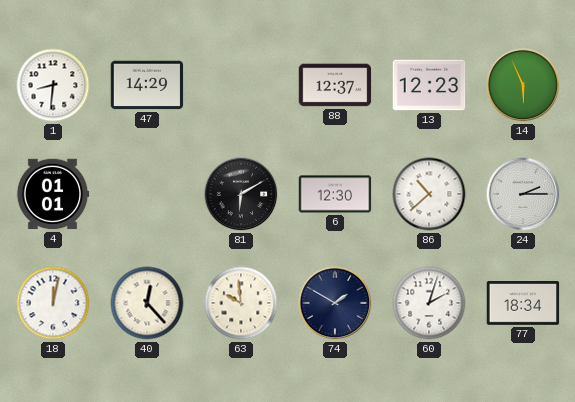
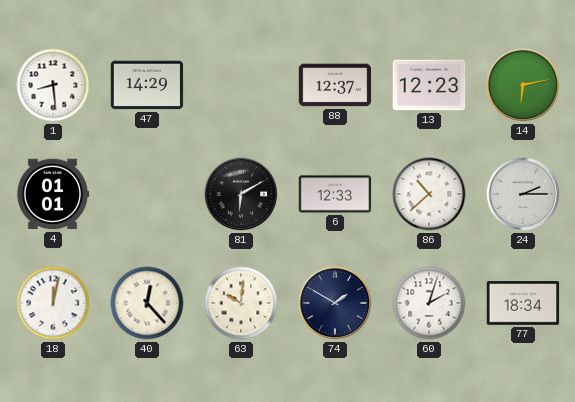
1: 8:31 -> 8:29 (53, 85)
14: 5:56 -> 6:13 (523, 85)
6: 12:30 -> 12:33 (335, 194)
63: 9:59 -> 10:01 (241, 303)
